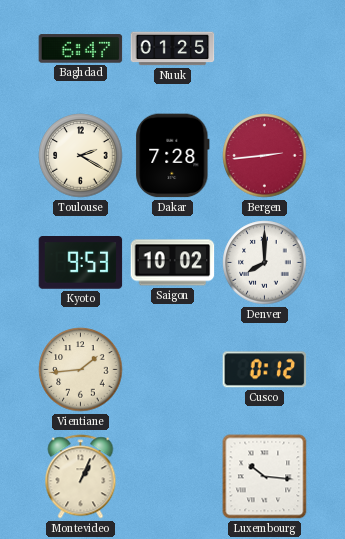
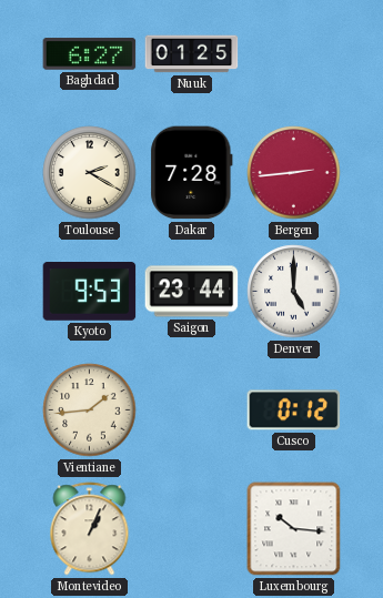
Baghdad: 6:47 -> 6:27 (90, 54)
Saigon: 10:02 -> 23:44 (192, 292)
Denver: 8:00 -> 5:00 (294, 292)
